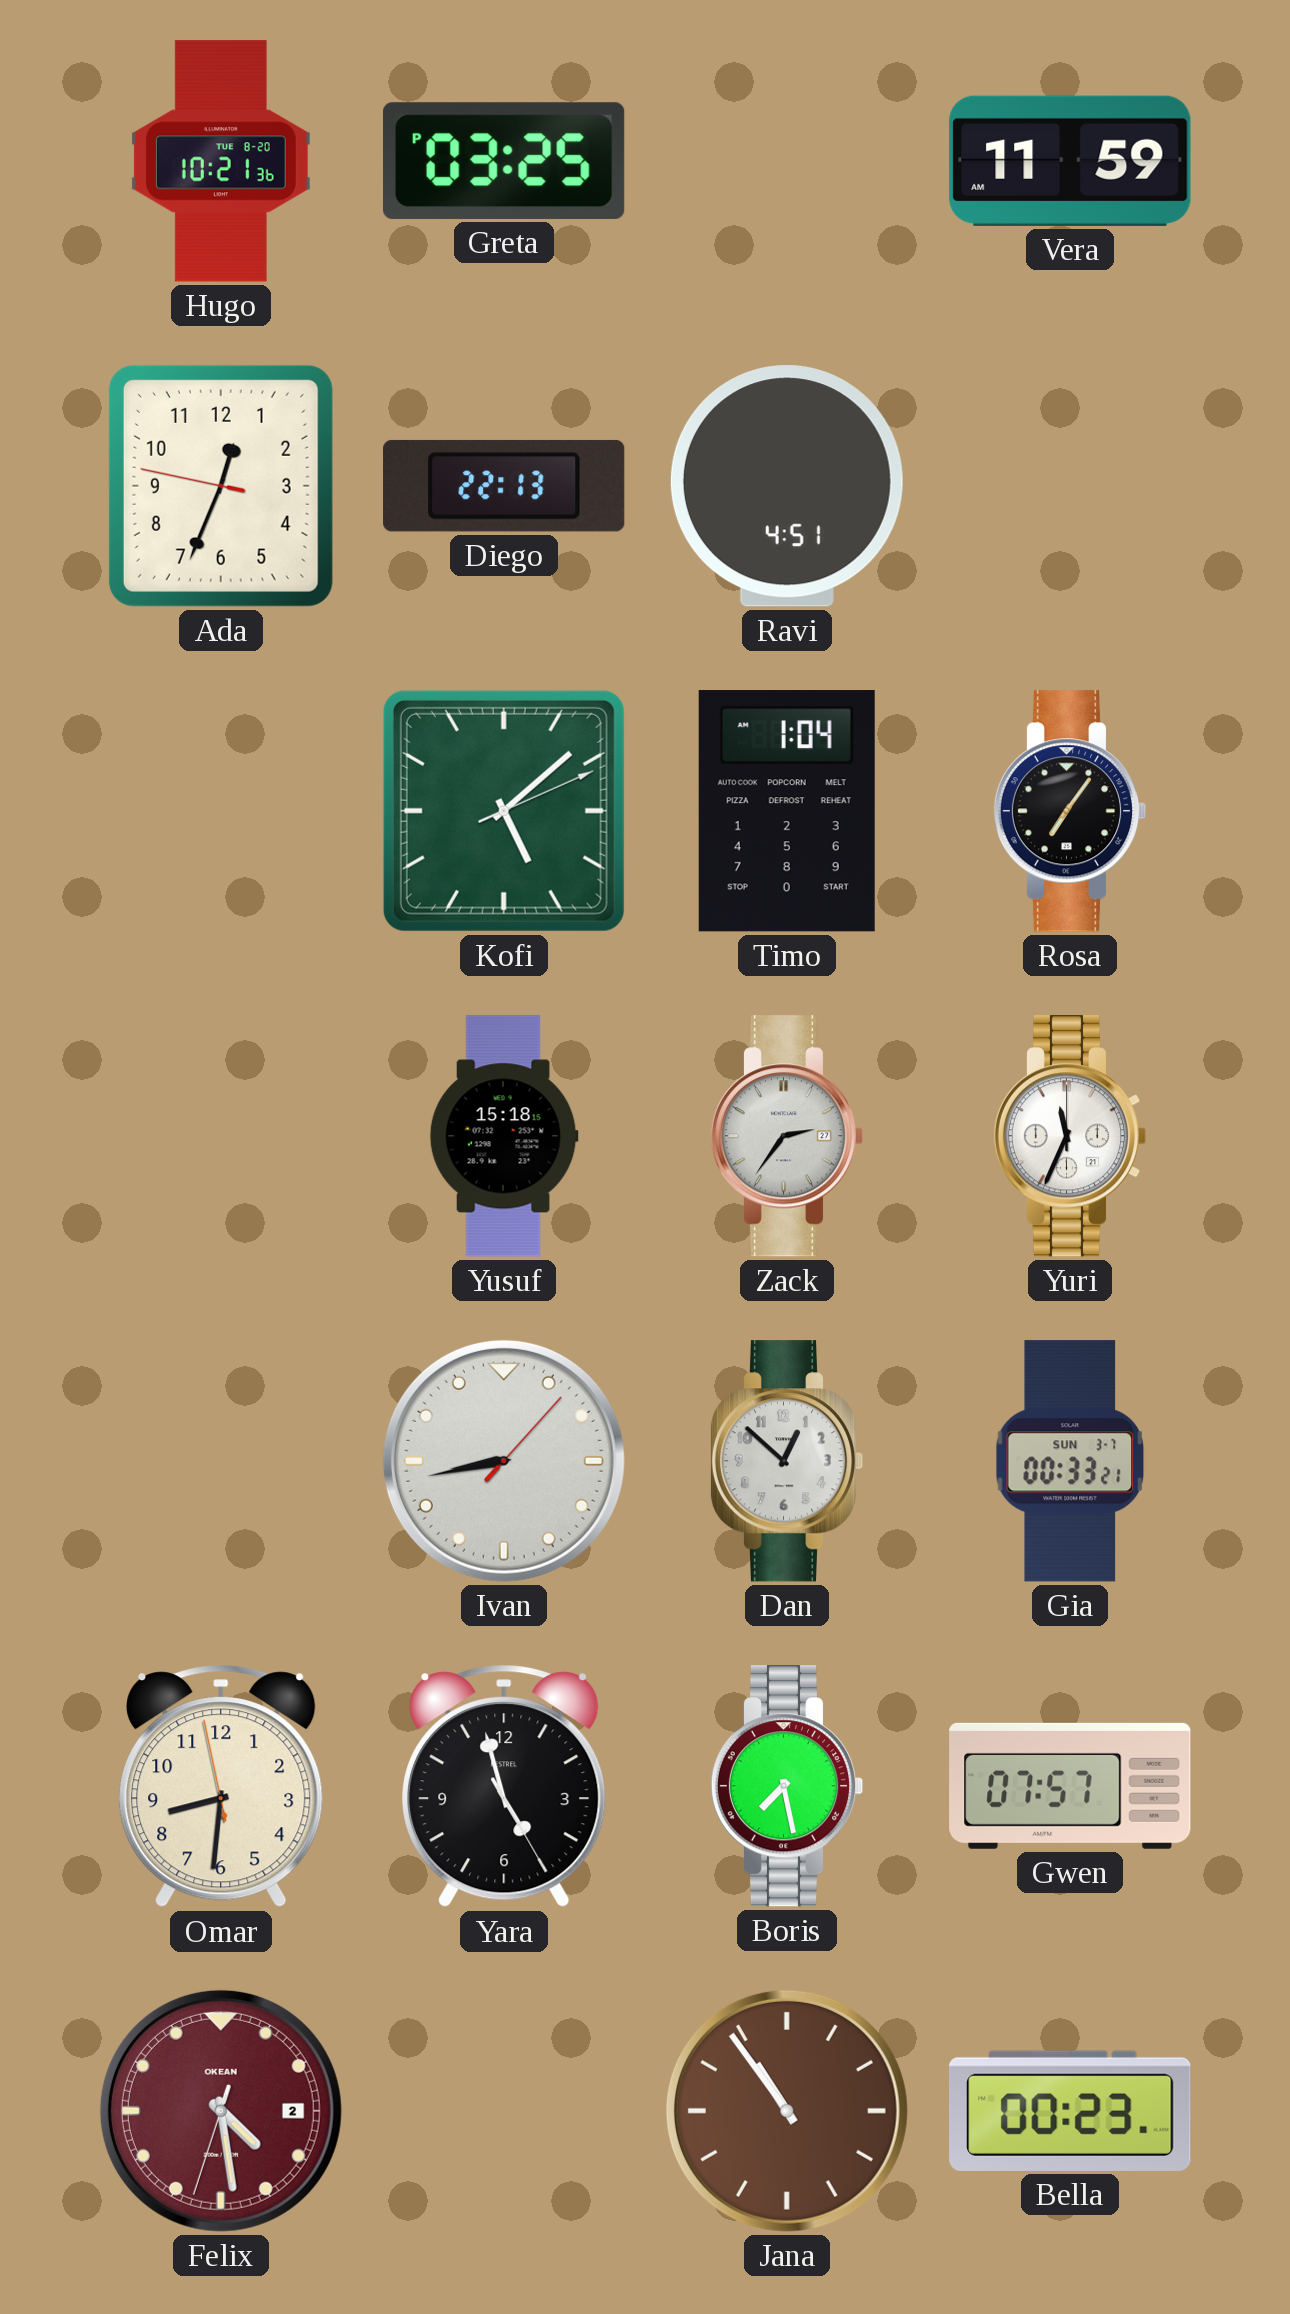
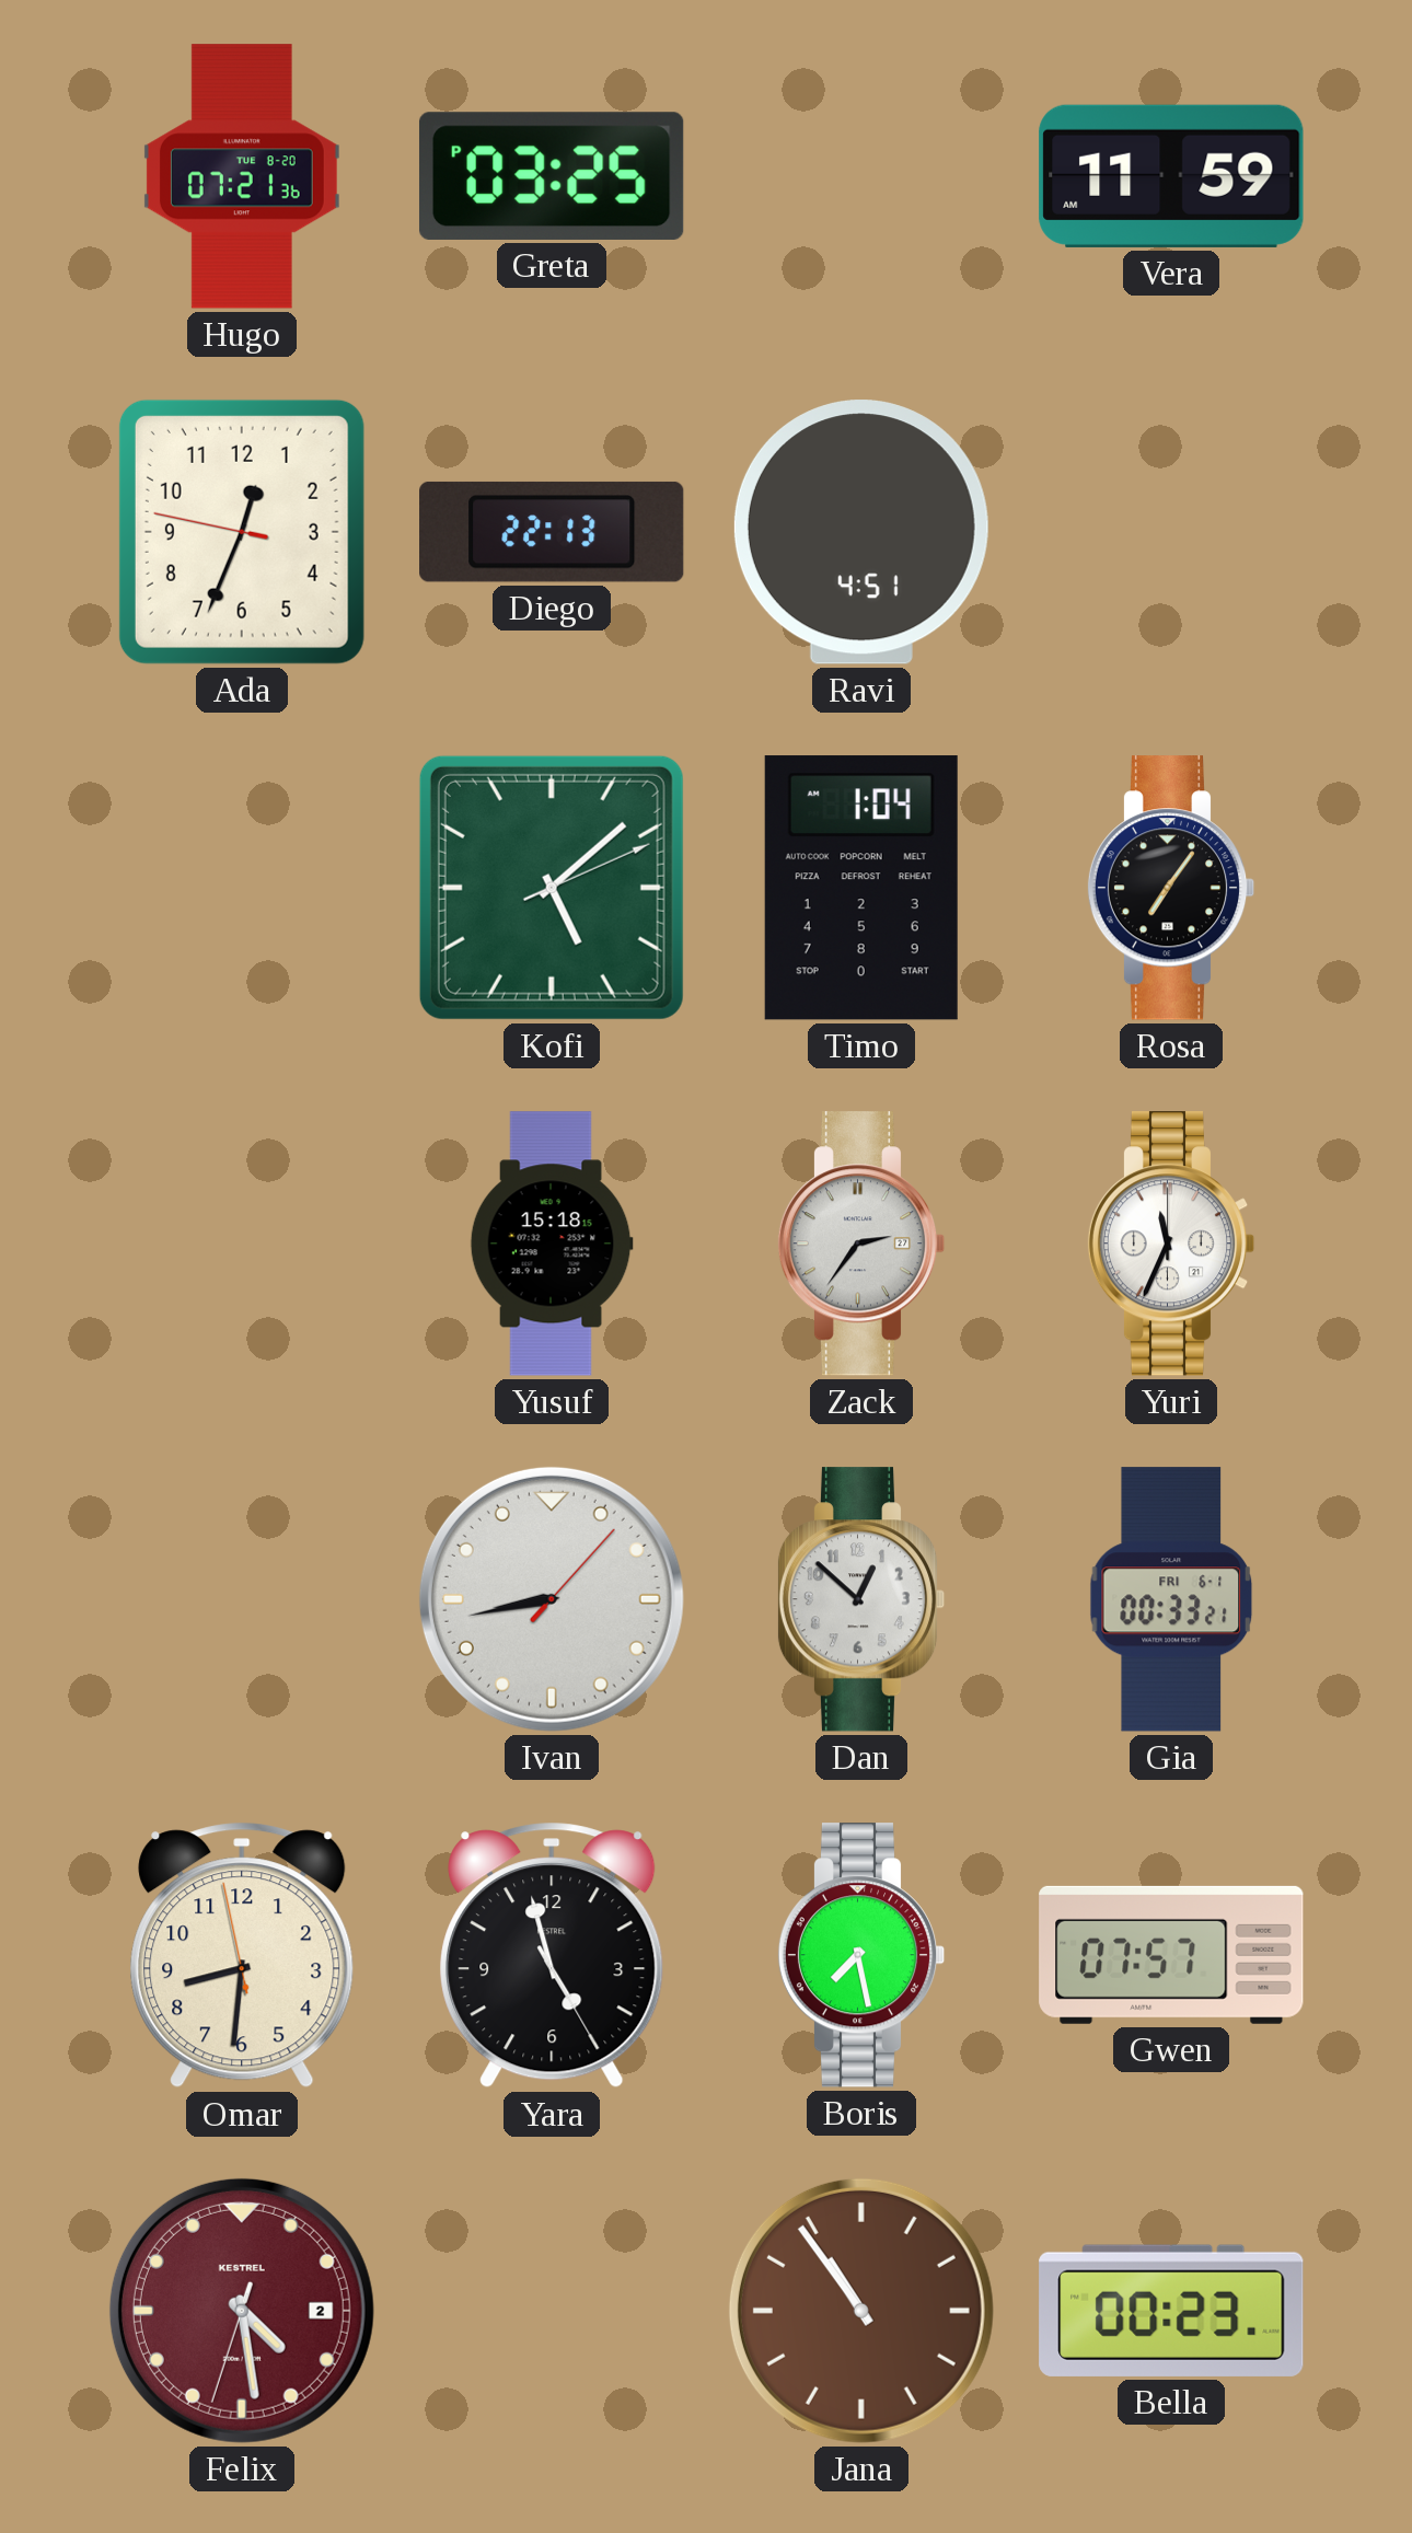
Hugo: 10:21 -> 07:21 (242, 176)
Gia date: SUN 3-7 -> FRI 6-1 (1171, 1599)
Felix brand: OKEAN -> KESTREL (242, 2311)
